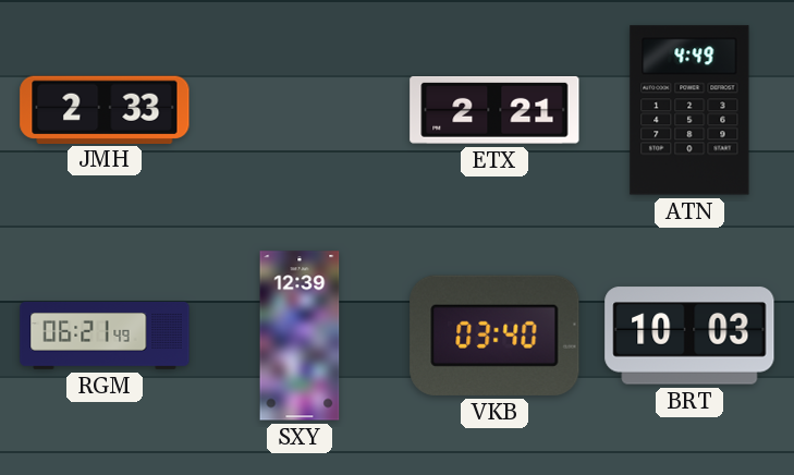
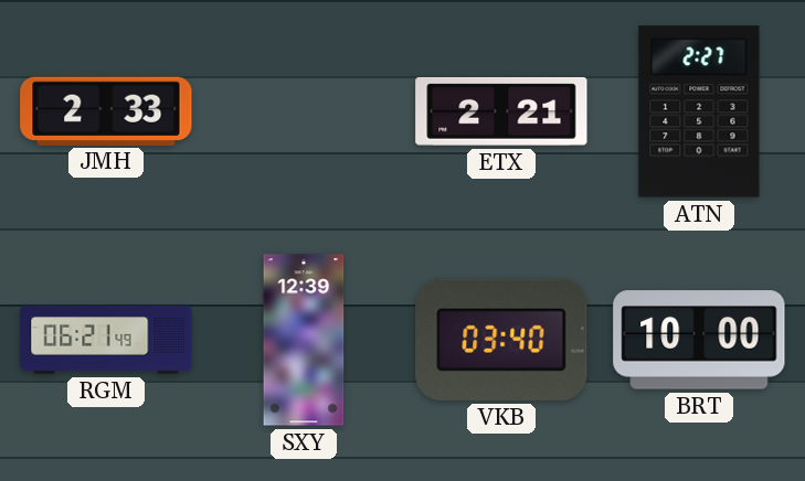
ATN: 4:49 -> 2:27 (699, 111)
BRT: 10:03 -> 10:00 (699, 340)
